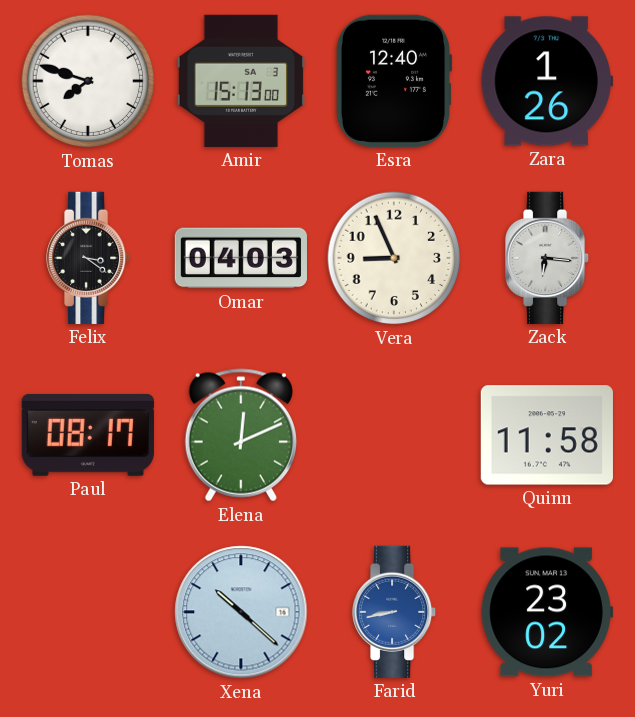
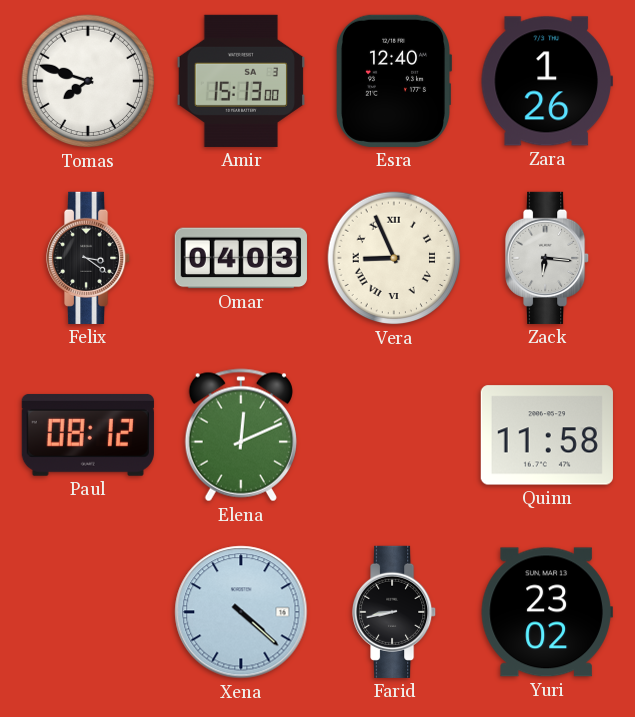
Vera numerals: Arabic -> Roman (394, 258)
Paul: 08:17 -> 08:12 (88, 435)
Xena: 10:22 -> 4:22 (241, 612)
Farid dial: blue -> black (395, 612)
